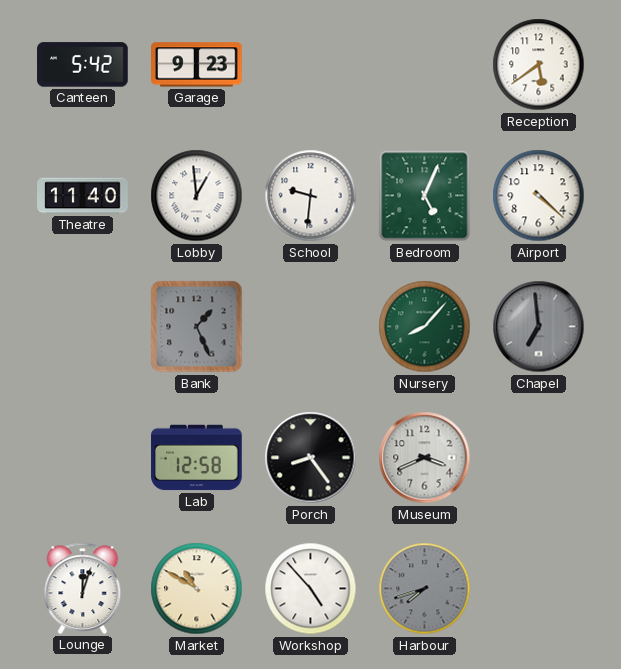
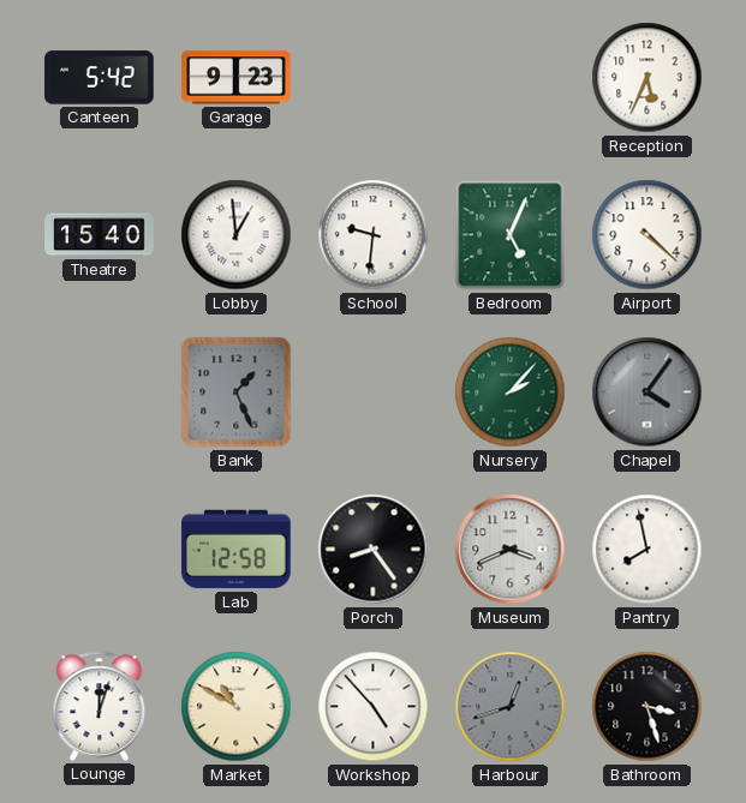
Reception: 5:39 -> 5:34 (647, 78)
Theatre: 11:40 -> 15:40 (100, 235)
Nursery: 8:07 -> 2:07 (511, 392)
Chapel: 6:59 -> 4:06 (647, 392)
Pantry: none -> 7:58 (647, 550)
Harbour: 7:42 -> 12:42 (511, 707)
Bathroom: none -> 3:27 (647, 707)
